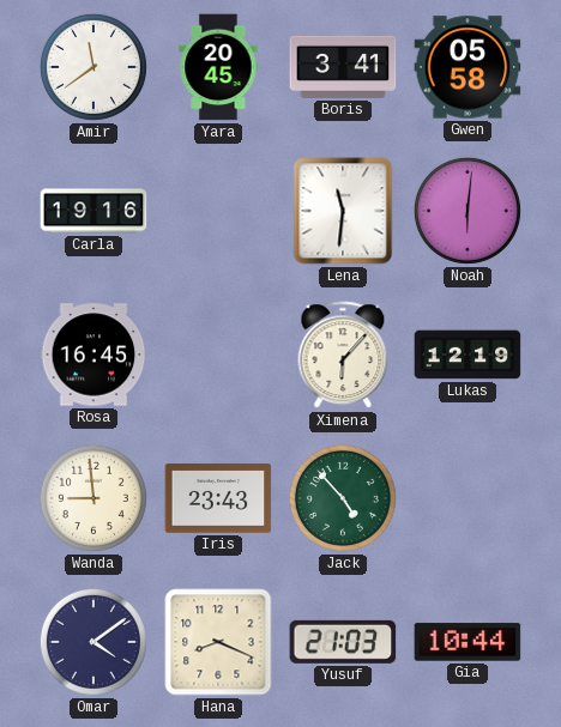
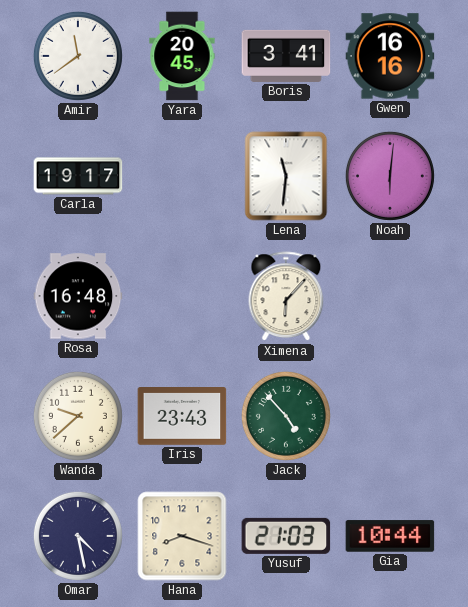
Gwen: 05:58 -> 16:16 (390, 56)
Carla: 19:16 -> 19:17 (78, 176)
Rosa: 16:45 -> 16:48 (78, 296)
Lukas: 12:19 -> none (467, 355)
Wanda: 8:59 -> 9:38 (78, 416)
Omar: 4:09 -> 4:28 (78, 536)
Hana: 8:19 -> 8:18 (182, 536)
